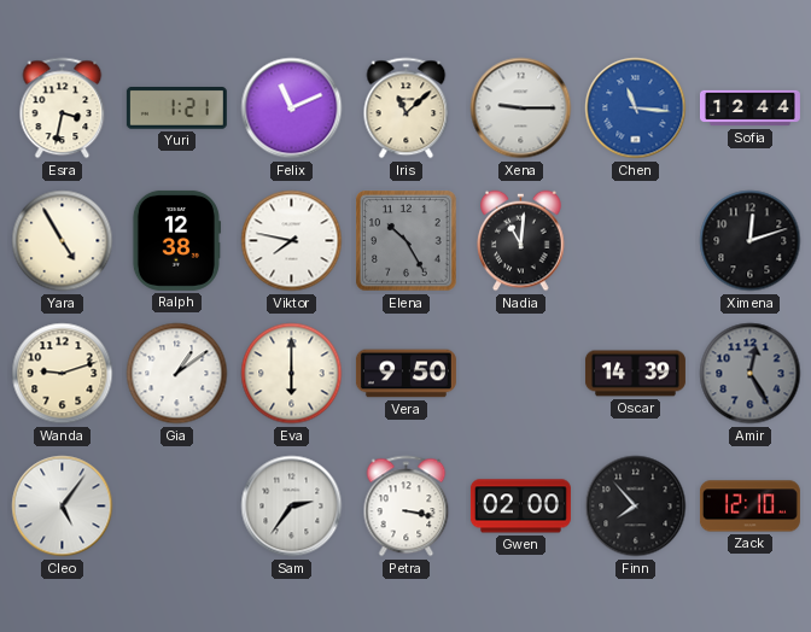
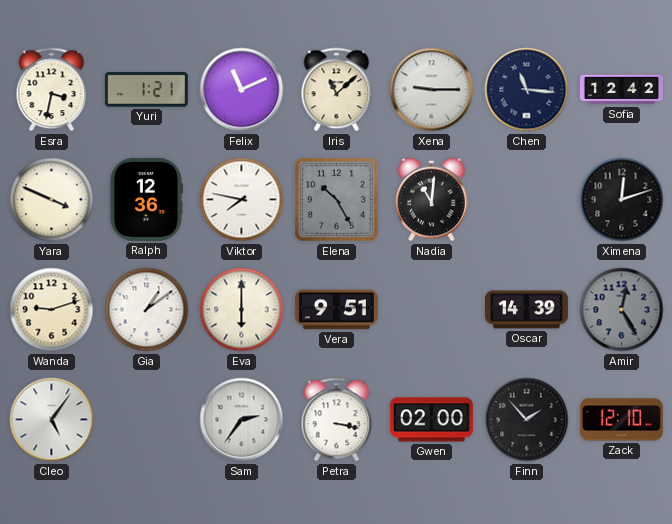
Chen dial: blue -> navy (527, 90)
Sofia: 12:44 -> 12:42 (621, 90)
Yara: 4:55 -> 3:49 (52, 200)
Ralph: 12:38 -> 12:36 (146, 199)
Vera: 9:50 -> 9:51 (336, 310)
Finn: 7:53 -> 1:53 (527, 420)
